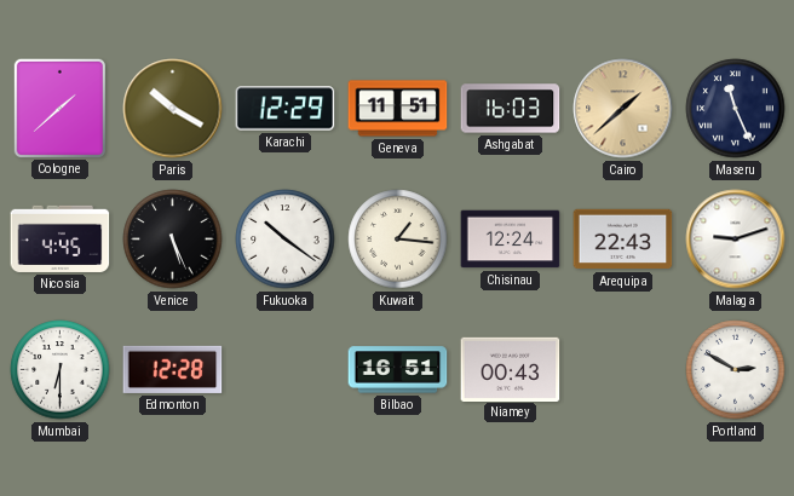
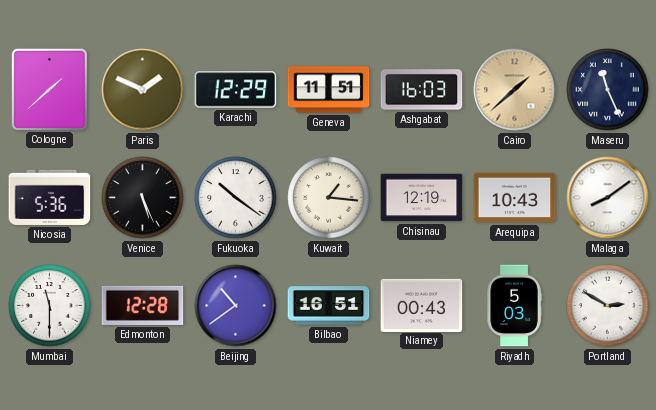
Paris: 10:20 -> 1:49 (143, 90)
Nicosia: 4:45 -> 5:36 (50, 197)
Chisinau: 12:24 -> 12:19 (422, 198)
Arequipa: 22:43 -> 10:43 (515, 198)
Malaga: 9:12 -> 8:09 (608, 198)
Mumbai: 6:30 -> 11:30 (50, 306)
Beijing: none -> 10:39 (236, 306)
Riyadh: none -> 5:03 (514, 306)
